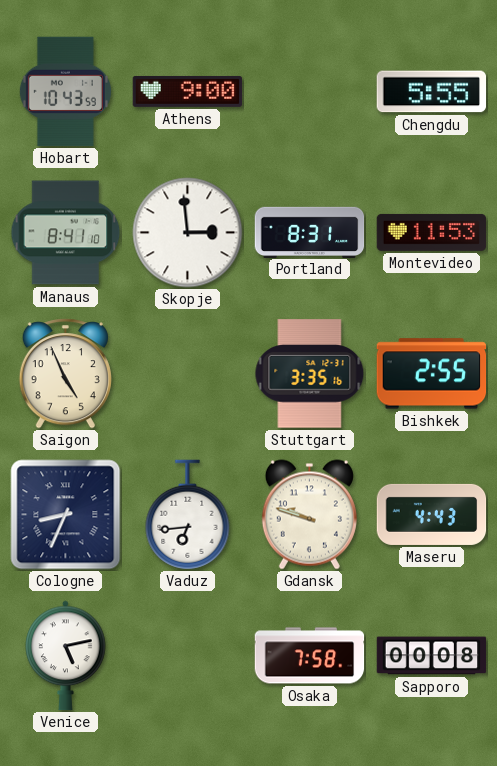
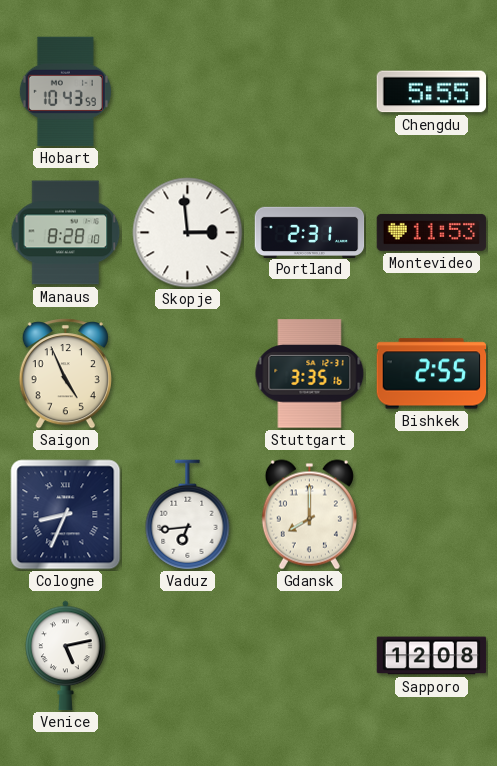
Athens: 9:00 -> none (188, 91)
Manaus: 8:41 -> 8:28 (66, 233)
Portland: 8:31 -> 2:31 (310, 232)
Gdansk: 9:48 -> 8:00 (309, 515)
Maseru: 4:43 -> none (432, 514)
Osaka: 7:58 -> none (310, 656)
Sapporo: 00:08 -> 12:08 (432, 656)
